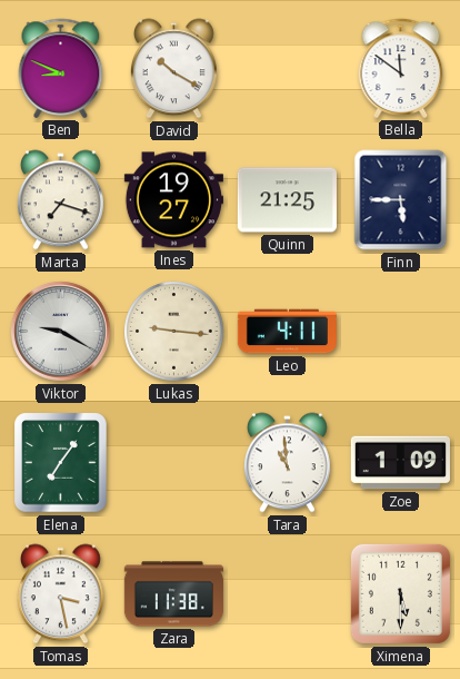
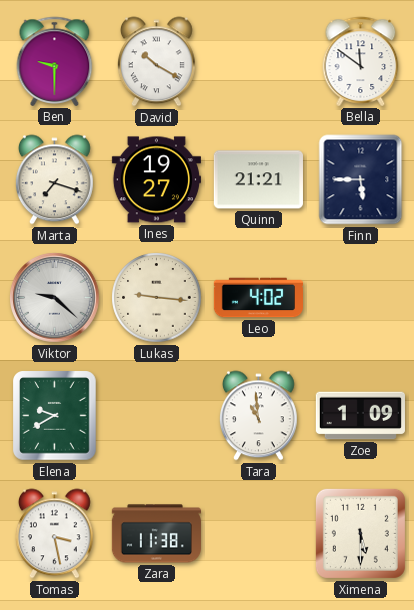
Ben: 8:49 -> 9:30 (55, 61)
Quinn: 21:25 -> 21:21 (258, 180)
Viktor: 9:20 -> 9:22 (55, 298)
Leo: 4:11 -> 4:02 (258, 298)
Elena: 7:06 -> 9:40 (55, 416)
